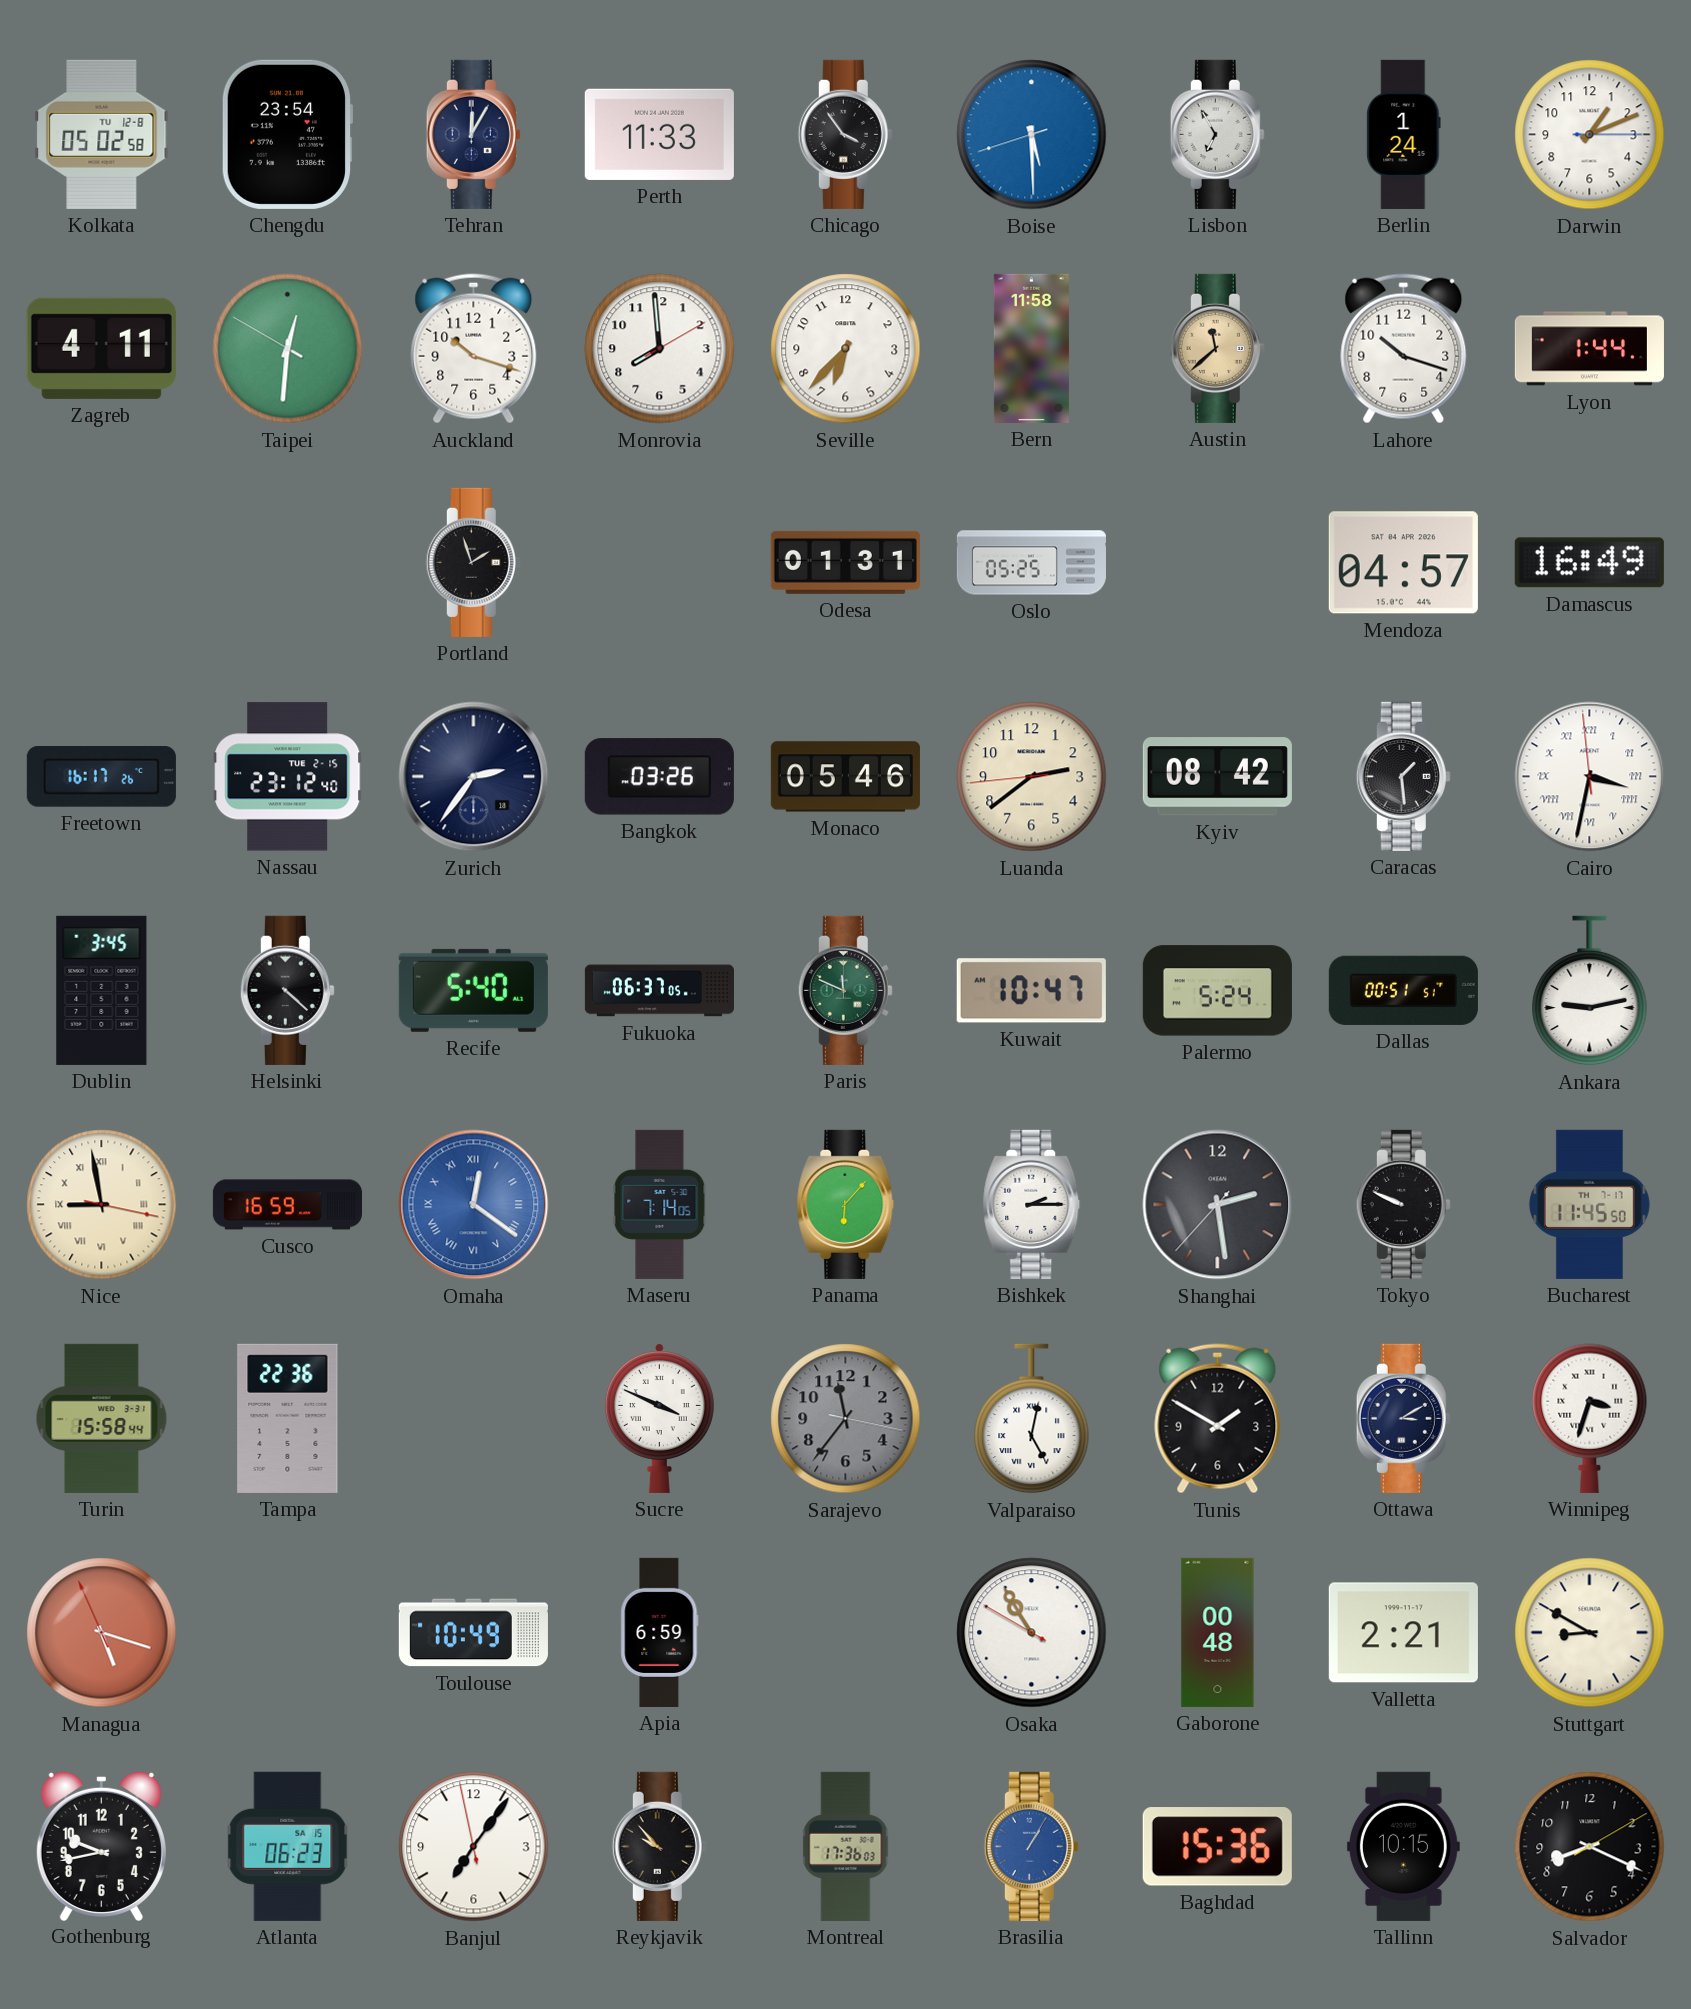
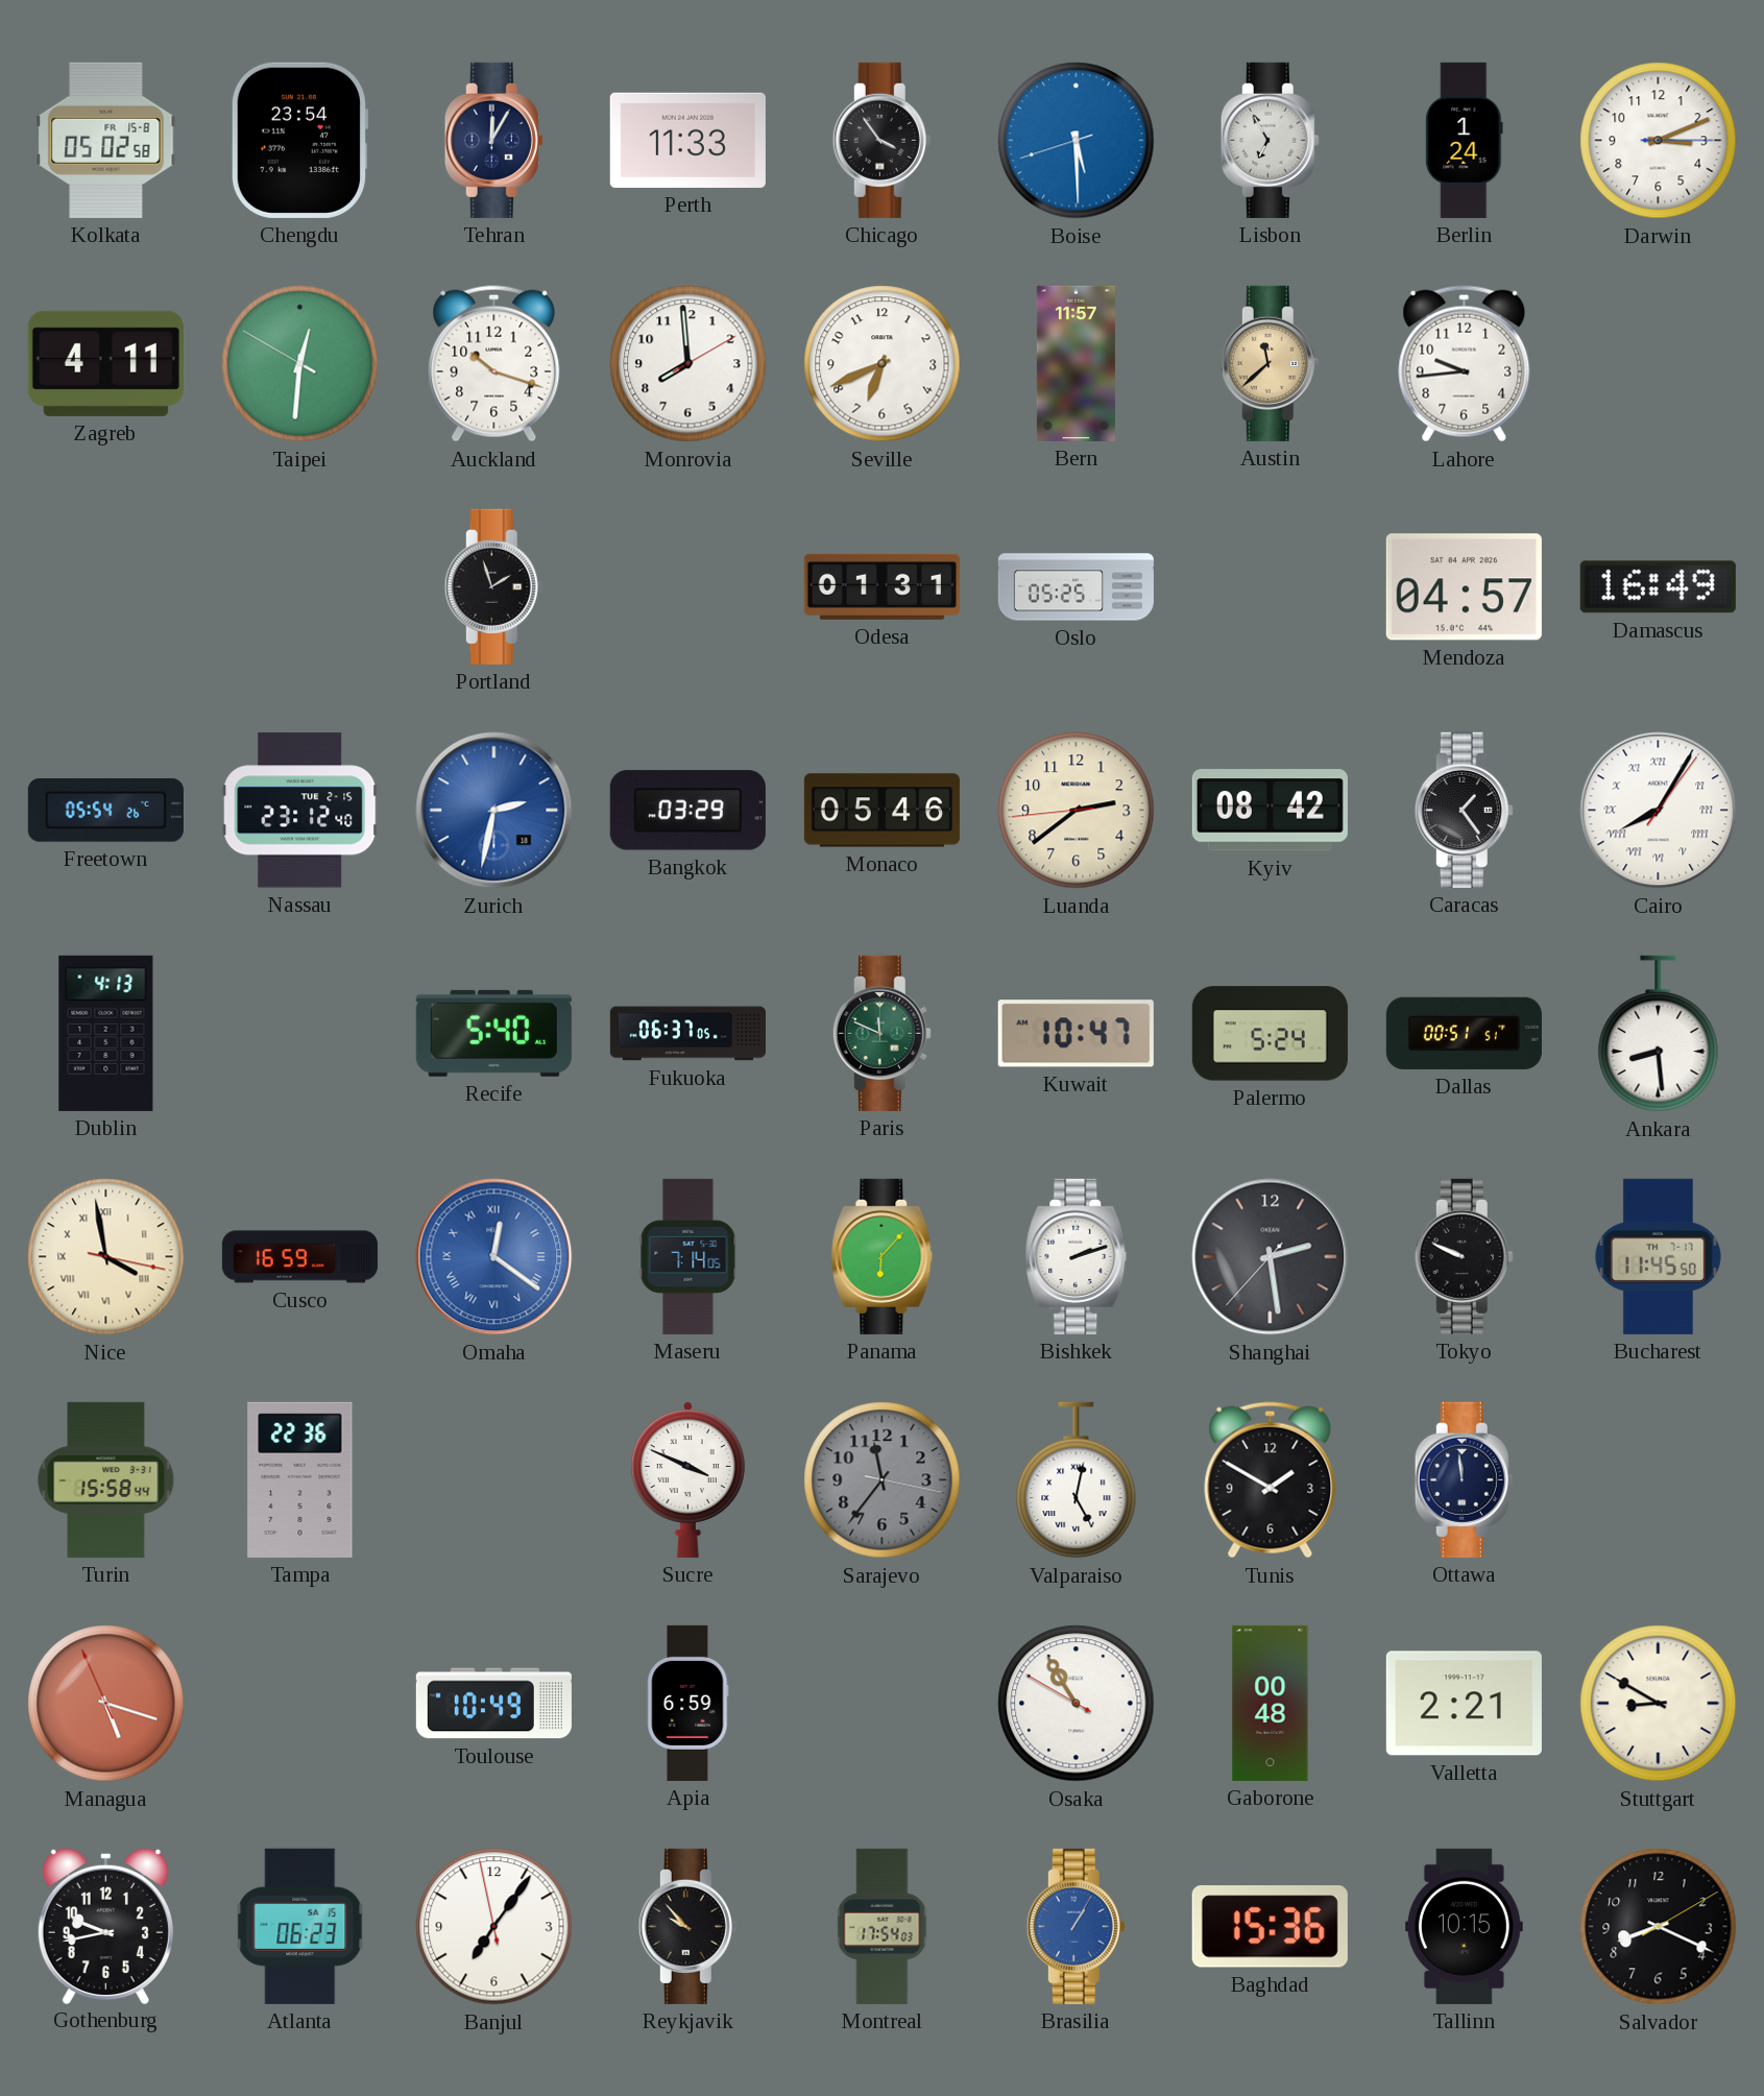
Kolkata date: TU 12-8 -> FR 15-8 (106, 140)
Darwin: 1:11 -> 3:11 (1659, 141)
Seville: 6:37 -> 6:41 (883, 364)
Bern: 11:58 -> 11:57 (1076, 363)
Lahore: 10:18 -> 9:44 (1465, 364)
Lyon: 1:44 -> none (1589, 349)
Freetown: 16:17 -> 05:54 (105, 811)
Zurich: 2:36 -> 2:32 (494, 811)
Zurich dial: navy -> blue (494, 811)
Bangkok: 03:26 -> 03:29 (687, 811)
Caracas: 1:29 -> 1:24 (1464, 810)
Cairo: 3:31 -> 8:05 (1659, 811)
Dublin: 3:45 -> 4:13 (106, 1033)
Helsinki: 4:22 -> none (287, 990)
Ankara: 9:13 -> 8:29 (1659, 1034)
Nice: 8:58 -> 3:58 (106, 1257)
Bishkek: 2:15 -> 2:12 (1077, 1256)
Ottawa: 3:10 -> 11:59 (1464, 1479)
Winnipeg: 3:33 -> none (1590, 1418)
Montreal: 17:36 -> 17:54 (883, 1926)
